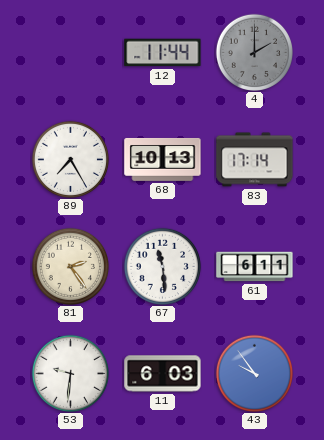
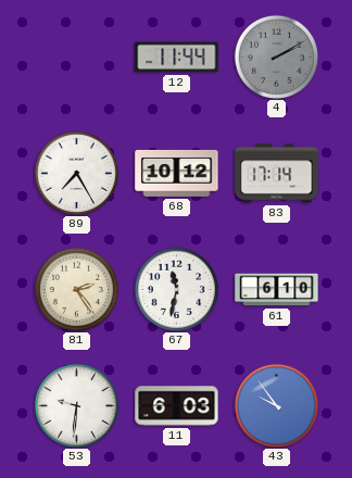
4: 2:00 -> 2:10 (276, 56)
68: 10:13 -> 10:12 (177, 173)
67: 11:29 -> 11:32 (176, 289)
61: 6:11 -> 6:10 (277, 290)
